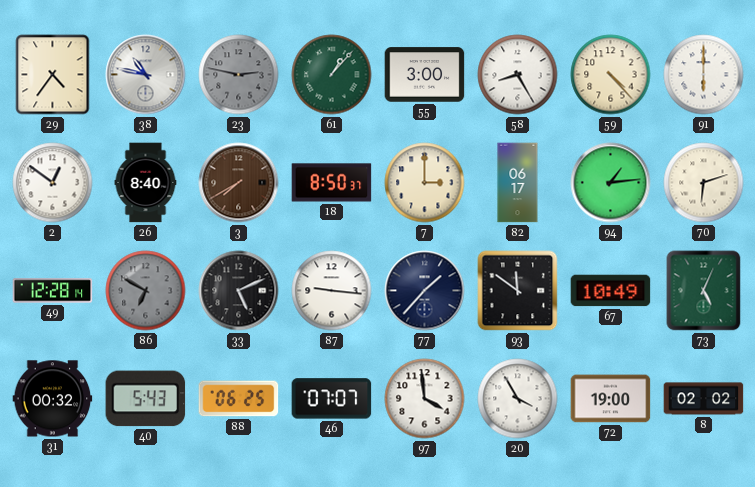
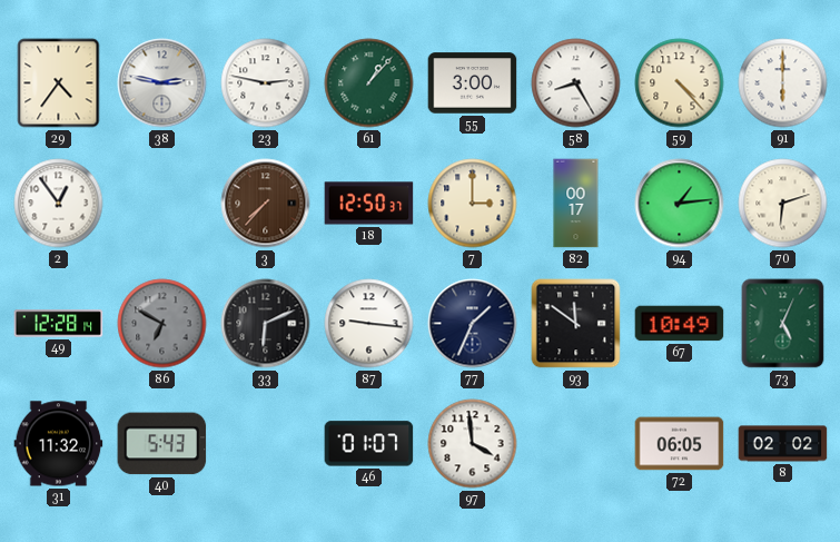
38: 10:47 -> 2:47 (162, 83)
23 dial: grey -> white (266, 83)
2: 12:51 -> 12:54 (59, 204)
26: 8:40 -> none (146, 183)
3: 7:40 -> 7:37 (266, 204)
18: 8:50 -> 12:50 (369, 204)
82: 06:17 -> 00:17 (576, 204)
33: 5:11 -> 6:11 (266, 324)
77: 1:37 -> 1:34 (473, 324)
31: 00:32 -> 11:32 (59, 444)
88: 06:25 -> none (239, 399)
46: 07:07 -> 01:07 (369, 444)
20: 3:55 -> none (518, 399)
72: 19:00 -> 06:05 (680, 444)
